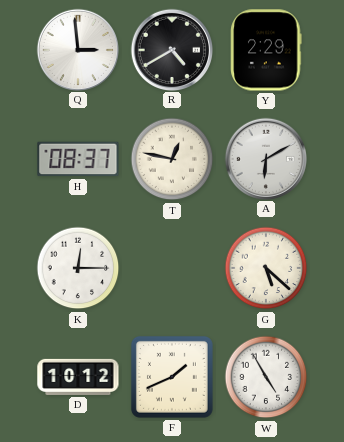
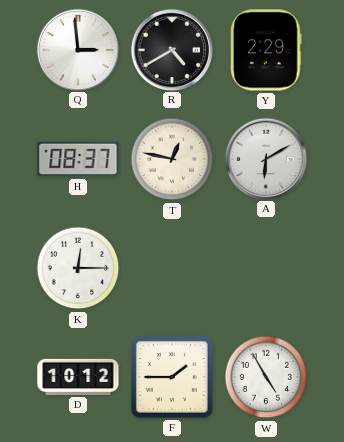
G: 5:22 -> none (266, 268)
F: 1:41 -> 1:45 (172, 377)
